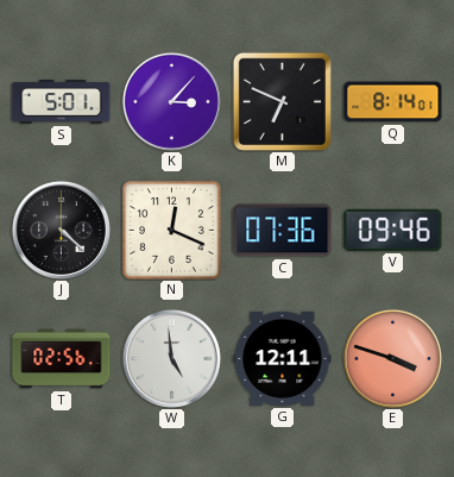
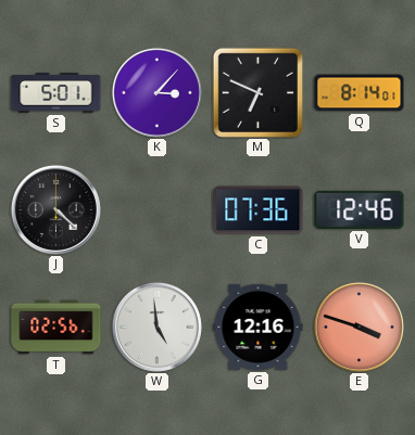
N: 12:19 -> none (172, 231)
V: 09:46 -> 12:46 (360, 209)
G: 12:11 -> 12:16 (259, 327)
